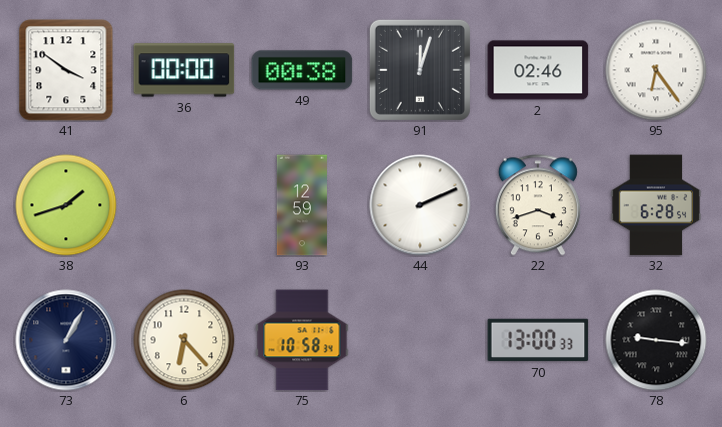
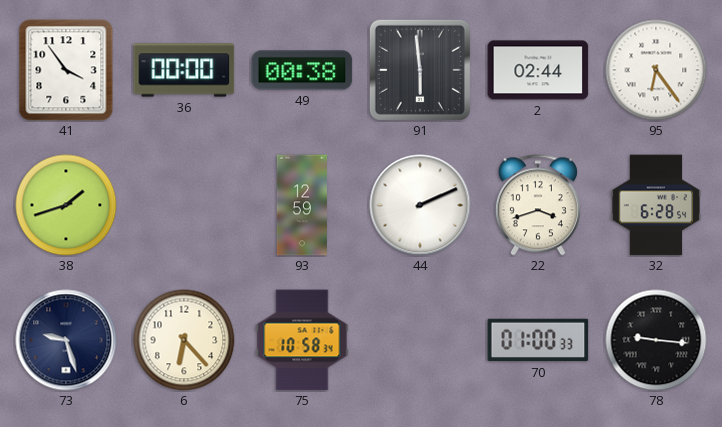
41: 3:51 -> 3:54 (66, 70)
91: 12:03 -> 5:59 (420, 70)
2: 02:46 -> 02:44 (538, 70)
73: 1:05 -> 9:27 (66, 340)
70: 13:00 -> 01:00 (538, 340)
